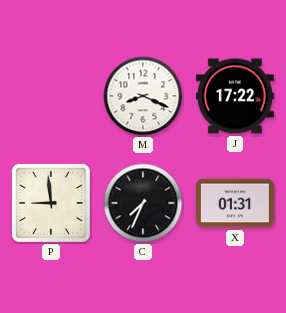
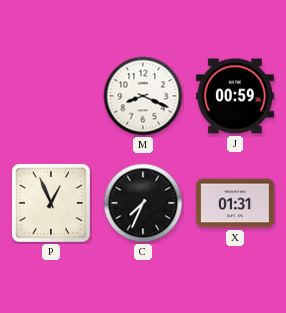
J: 17:22 -> 00:59 (235, 96)
P: 8:59 -> 12:56 (51, 203)
